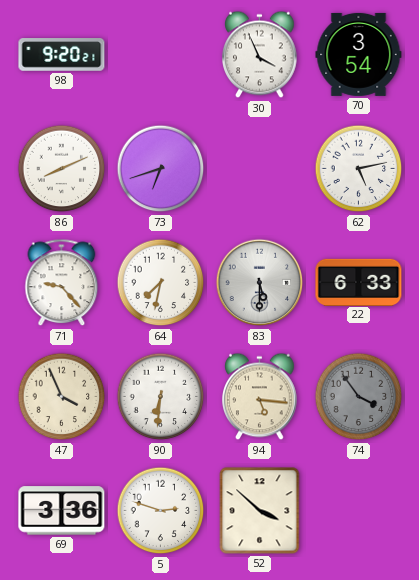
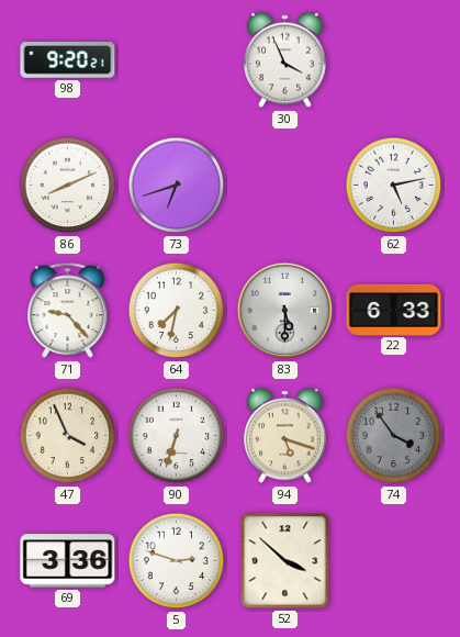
70: 3:54 -> none (359, 54)
90: 6:31 -> 6:33 (177, 436)
94: 5:16 -> 5:18 (285, 436)
